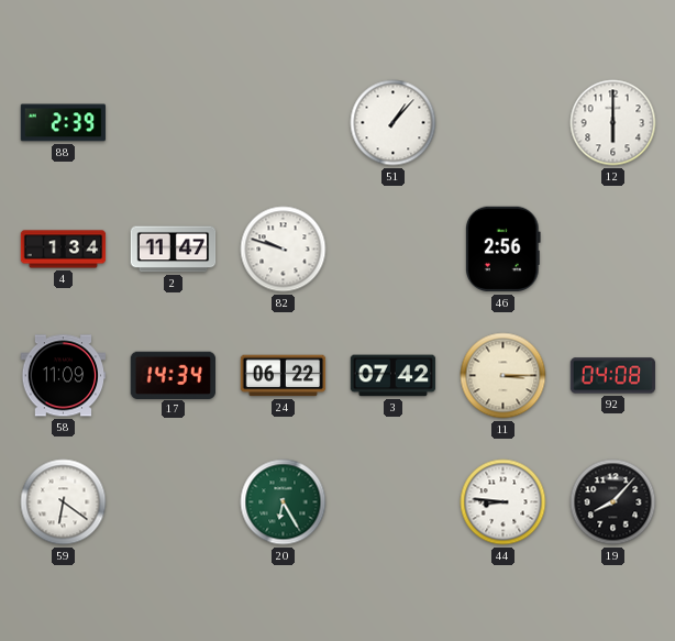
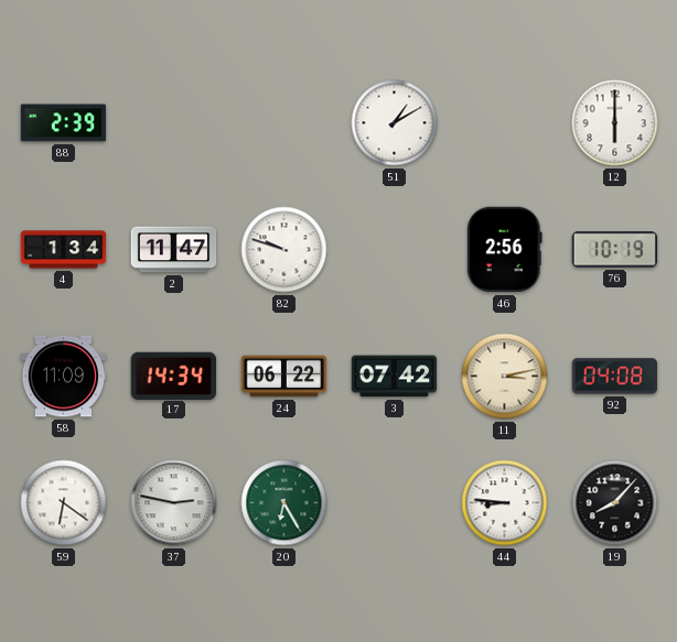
51: 1:07 -> 1:10 (395, 123)
76: none -> 10:19 (615, 250)
11: 3:15 -> 3:13 (505, 377)
37: none -> 2:47 (174, 503)
